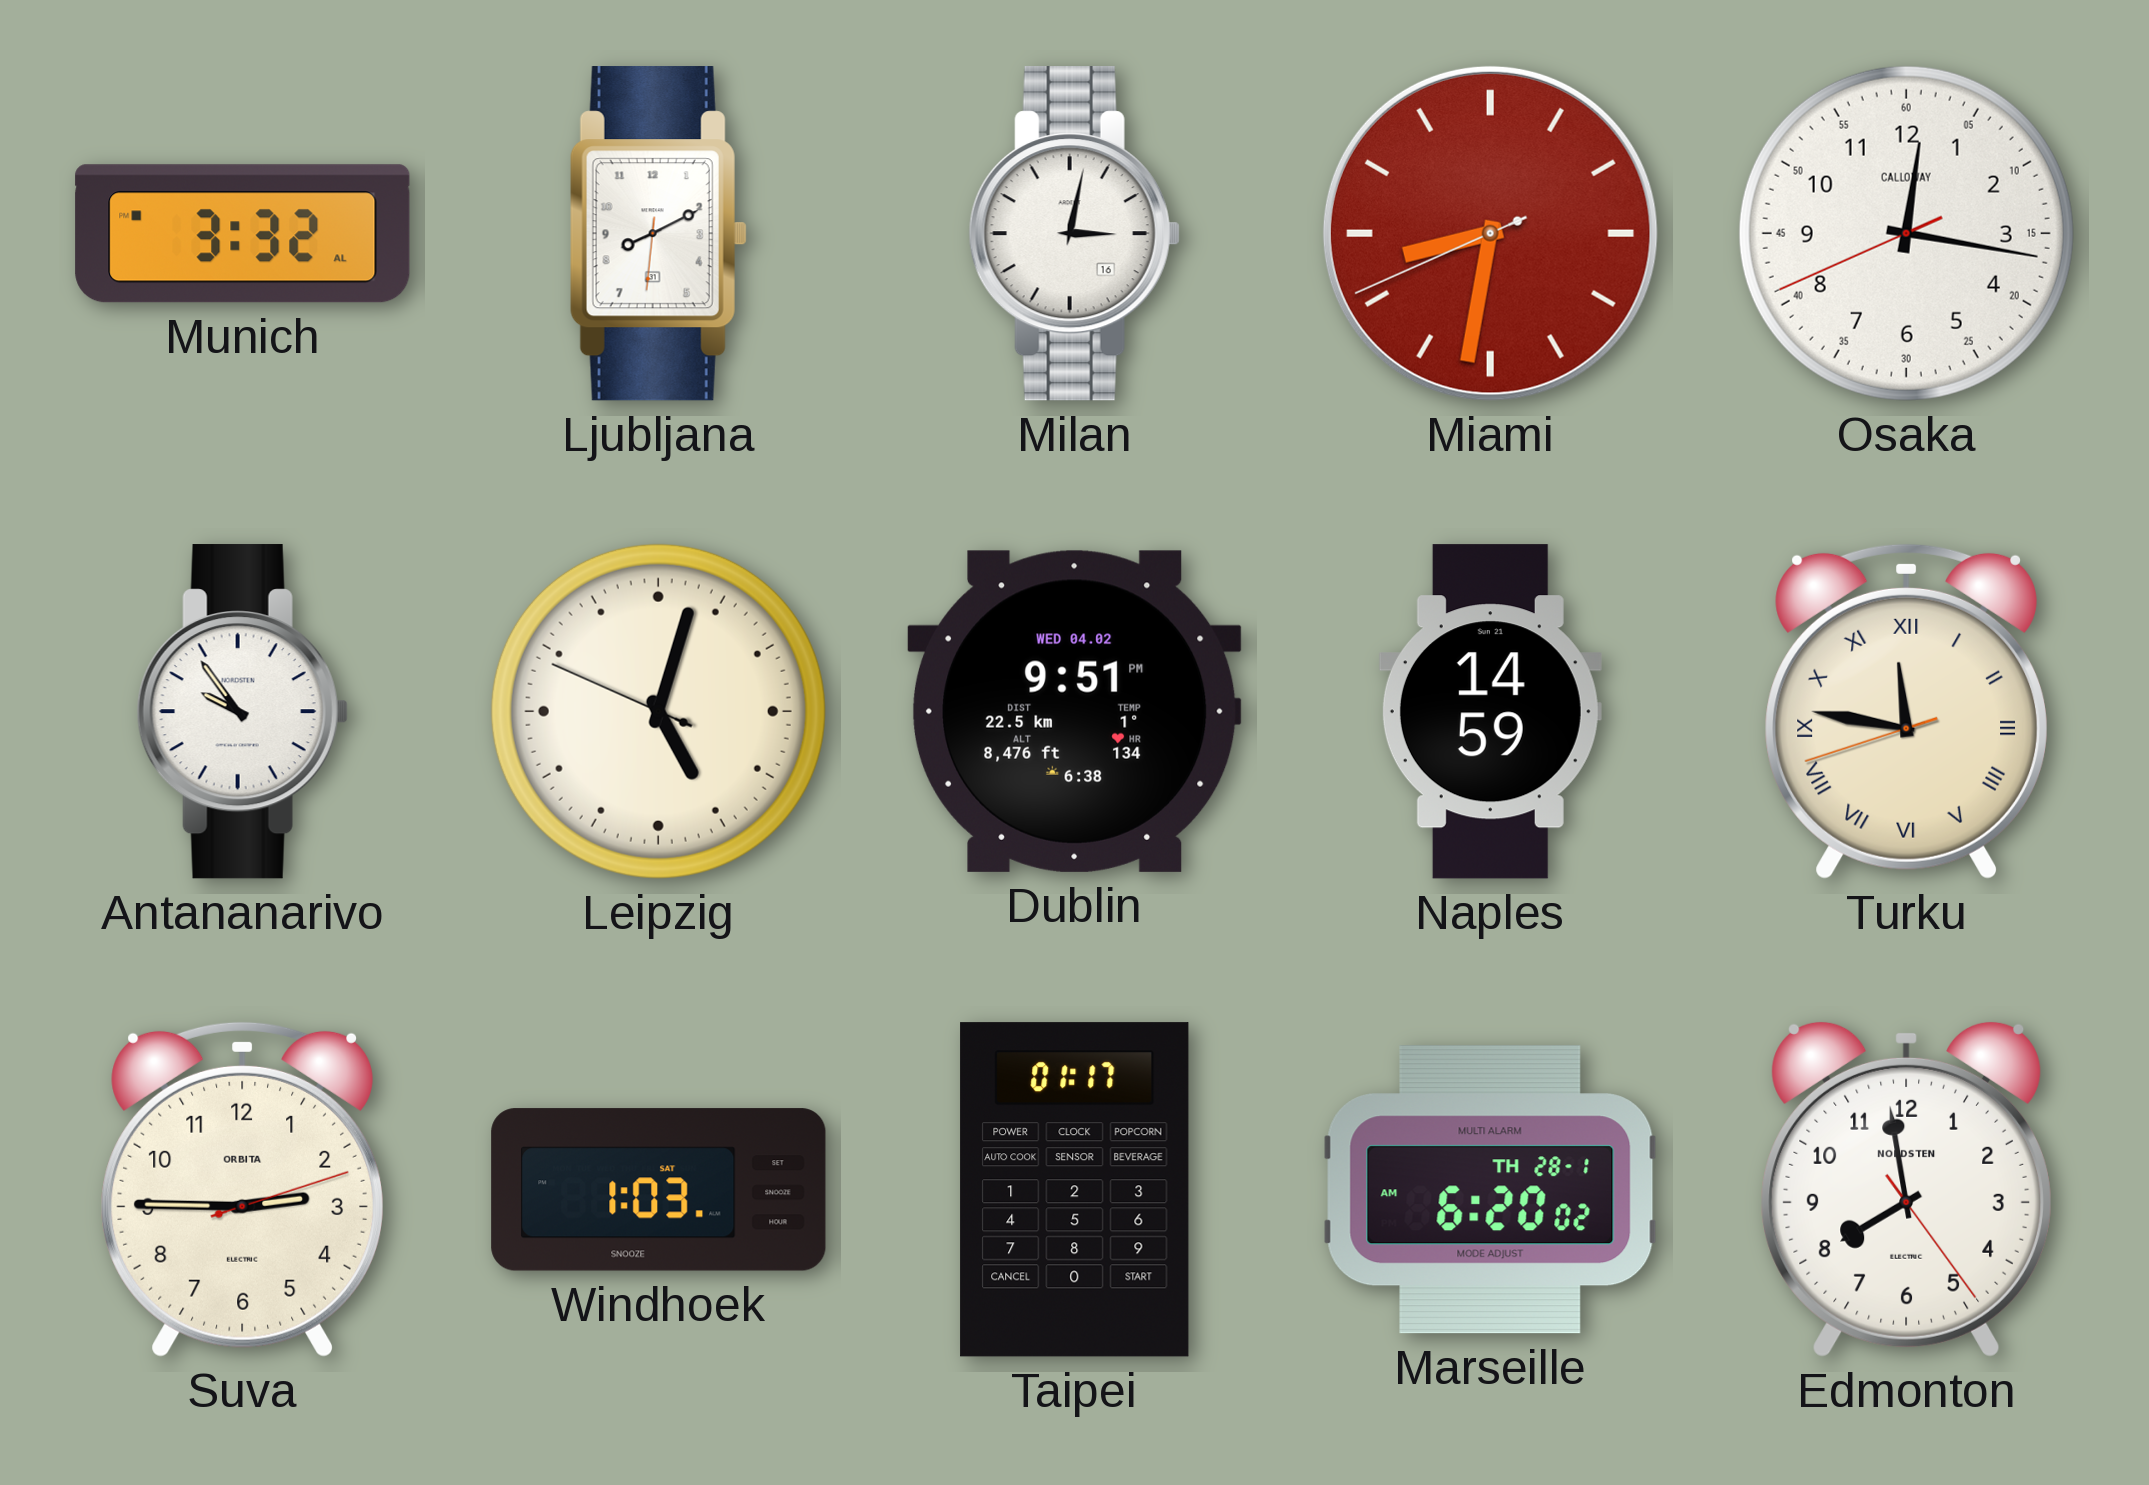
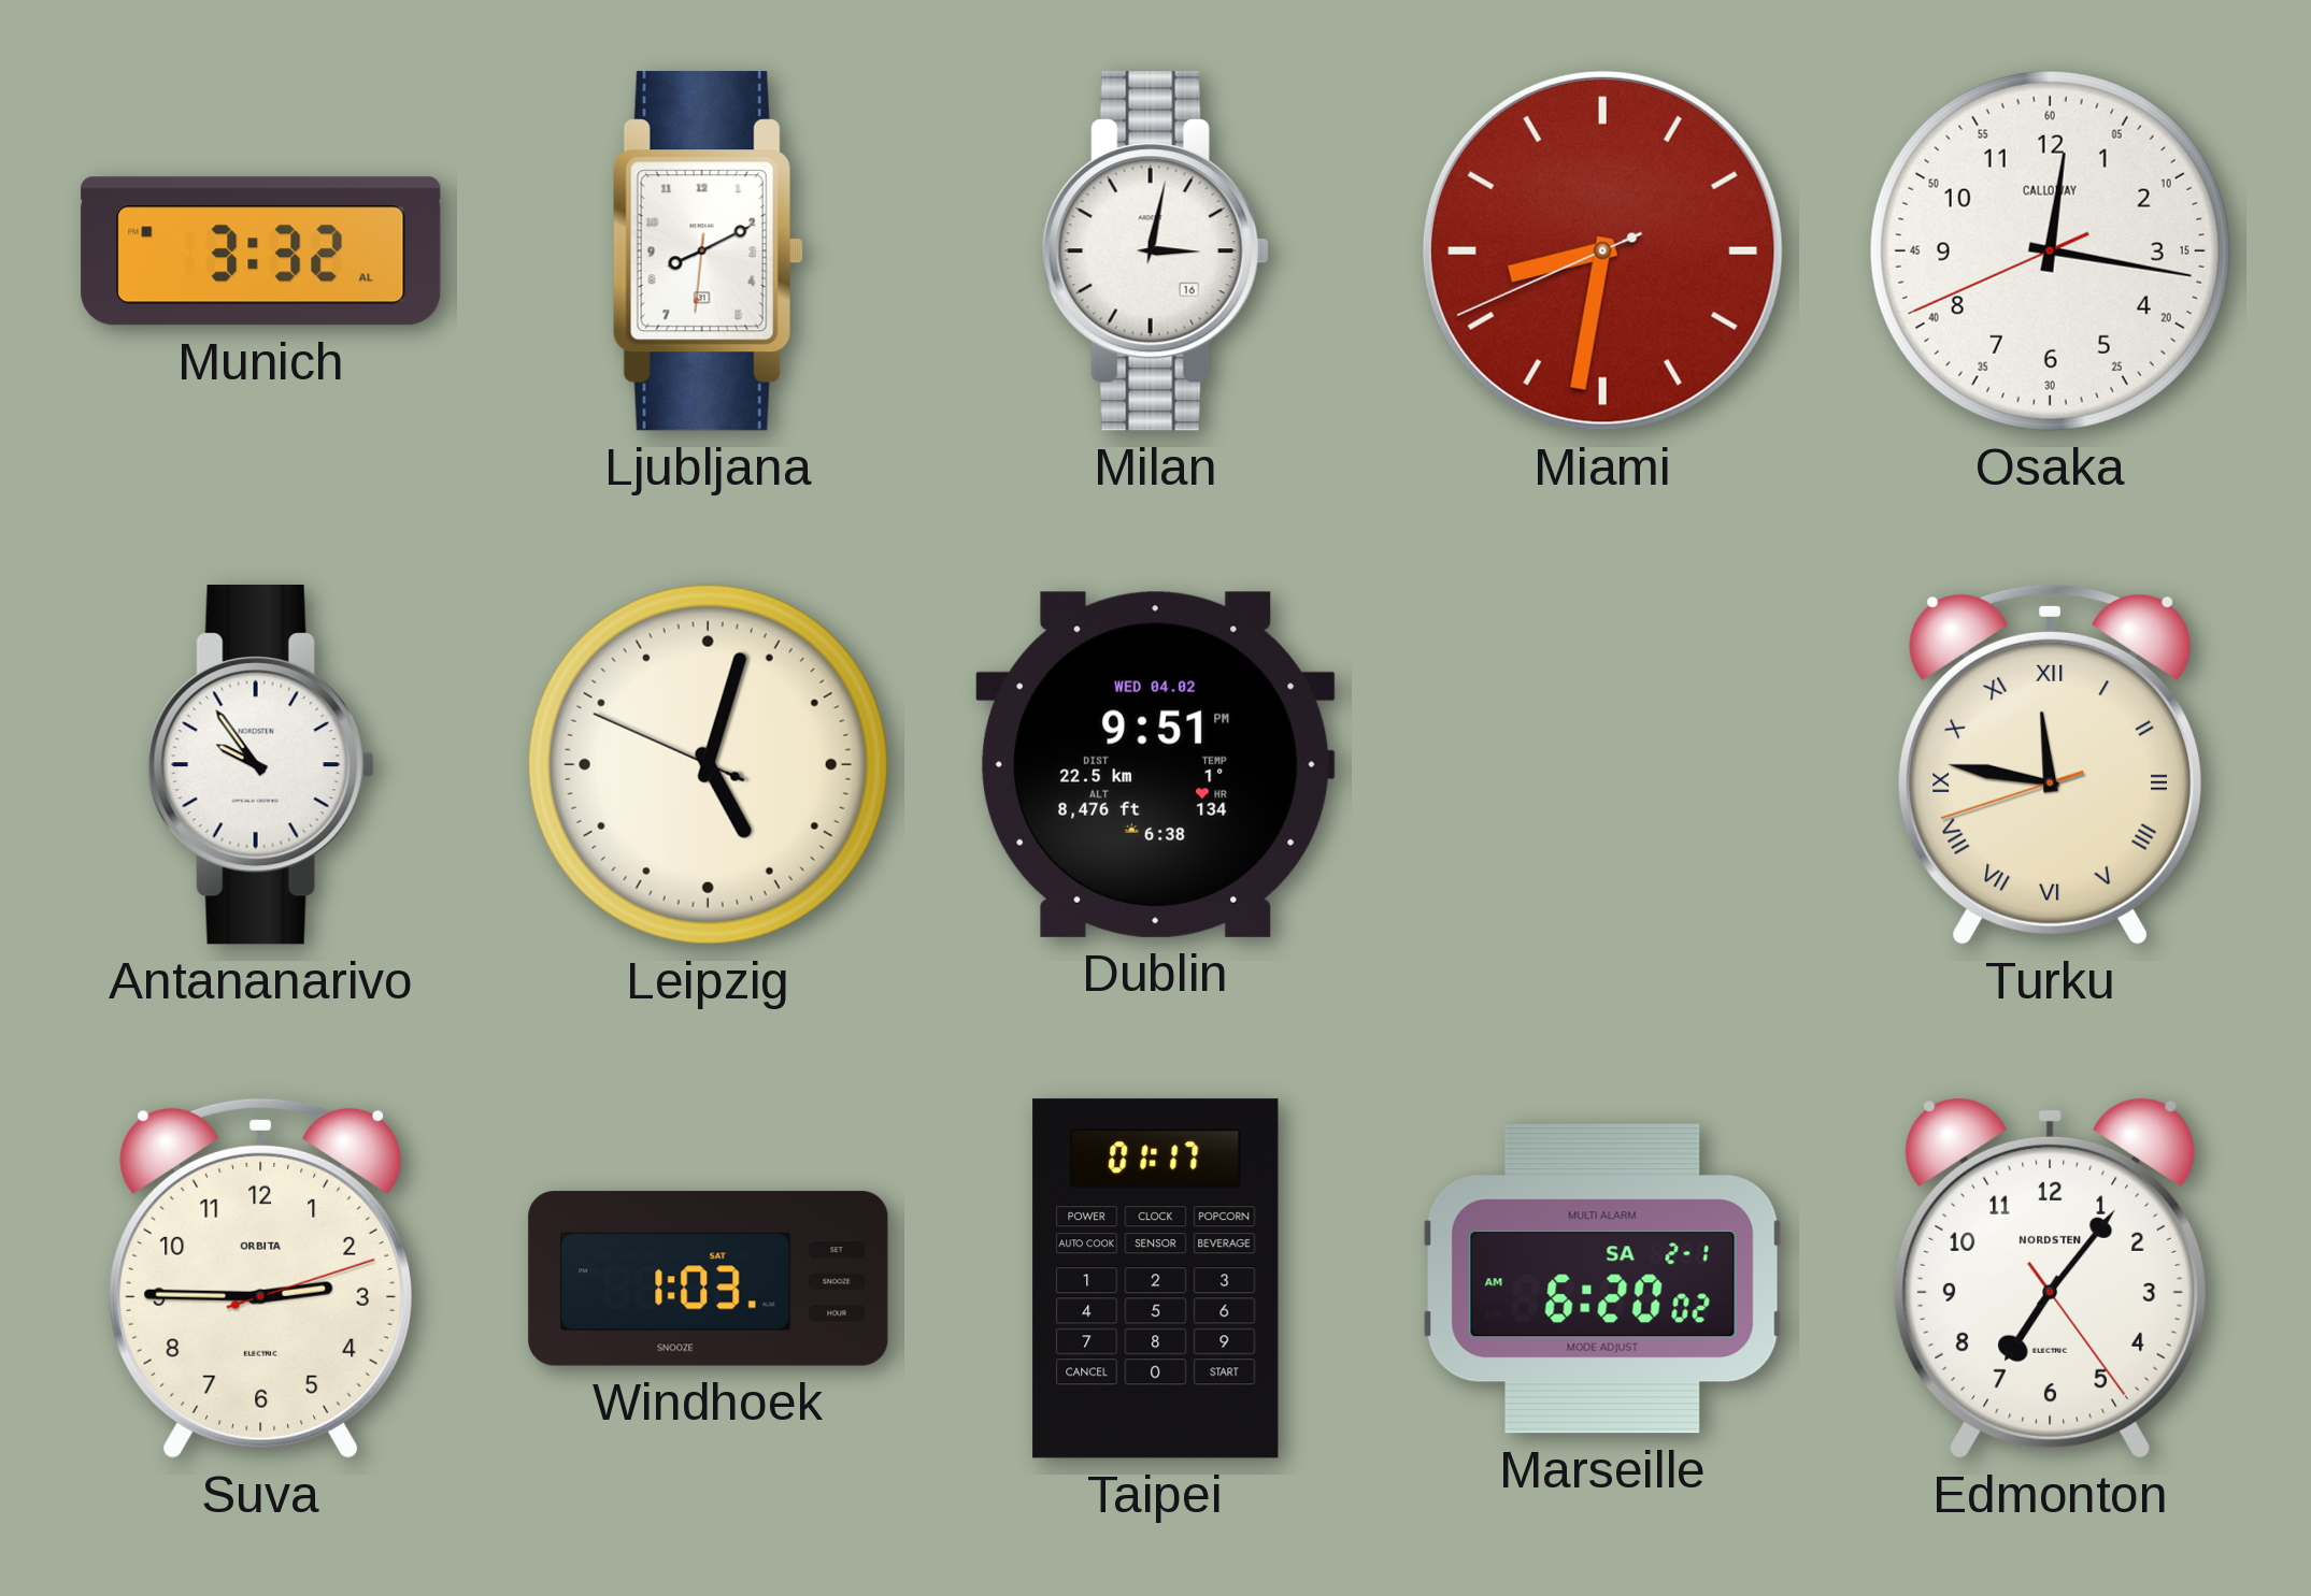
Naples: 14:59 -> none (1490, 712)
Marseille date: TH 28-1 -> SA 2-1 (1602, 1279)
Edmonton: 7:58 -> 7:06 (2050, 1278)
